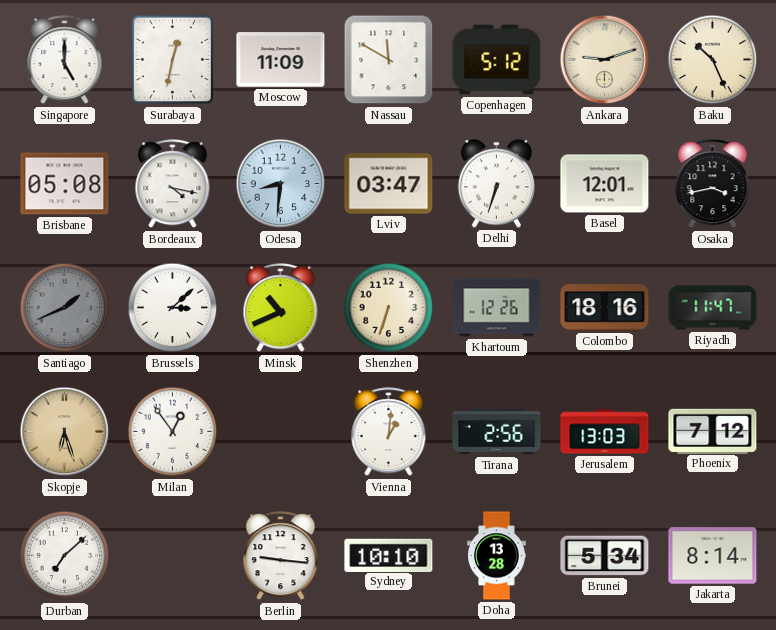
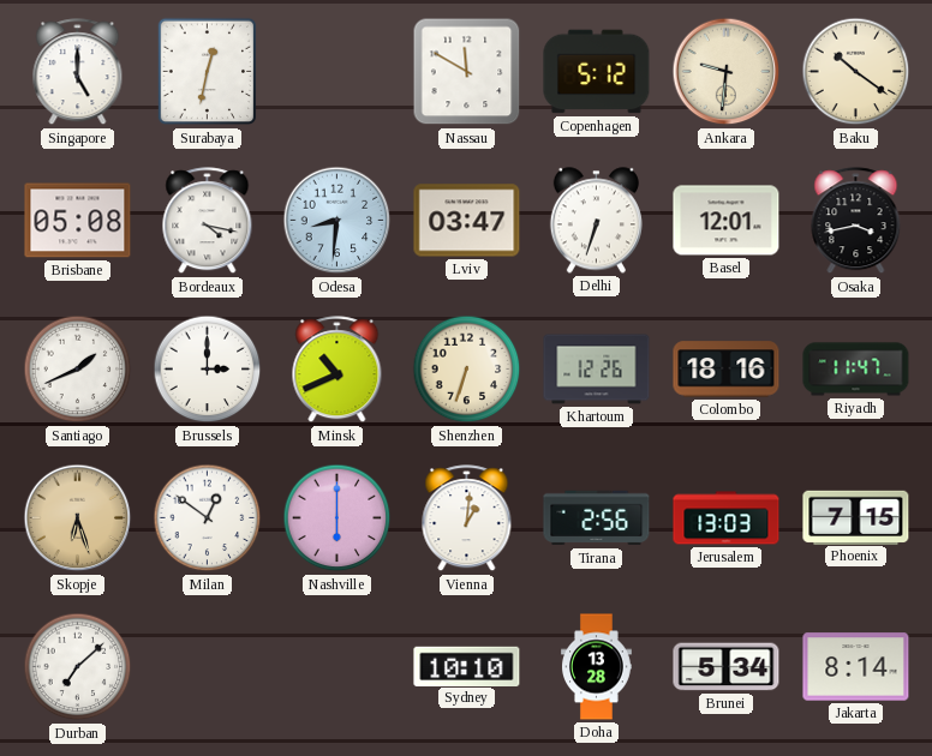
Moscow: 11:09 -> none (281, 60)
Ankara: 9:12 -> 9:31 (727, 72)
Baku: 10:26 -> 10:21 (856, 72)
Santiago dial: grey -> white (78, 370)
Brussels: 3:08 -> 3:00 (208, 370)
Milan: 12:54 -> 12:51 (208, 518)
Nashville: none -> 6:00 (337, 518)
Phoenix: 7:12 -> 7:15 (856, 517)
Berlin: 9:16 -> none (281, 556)
